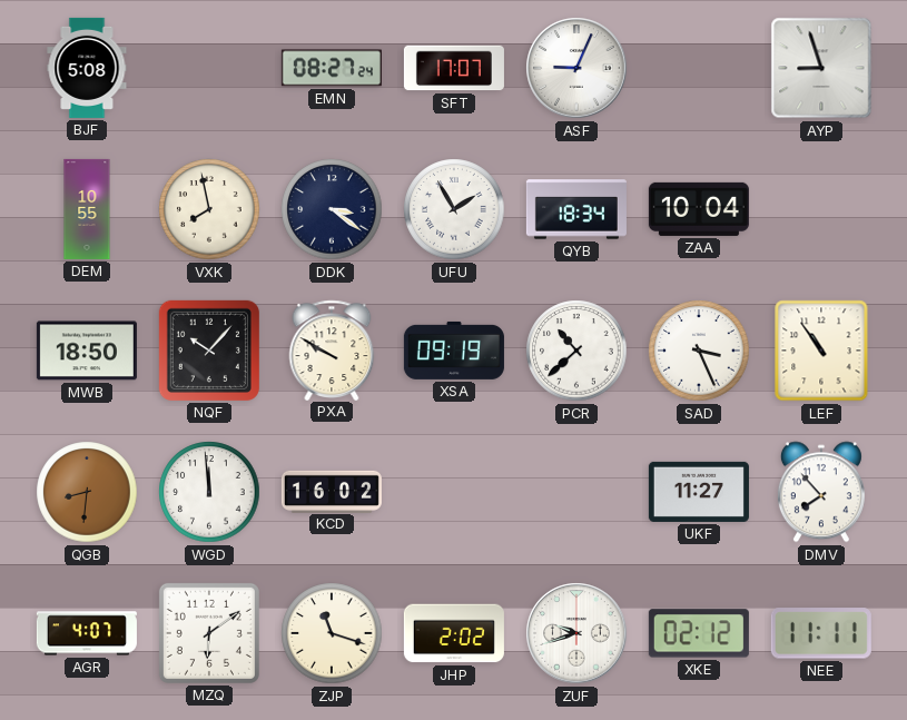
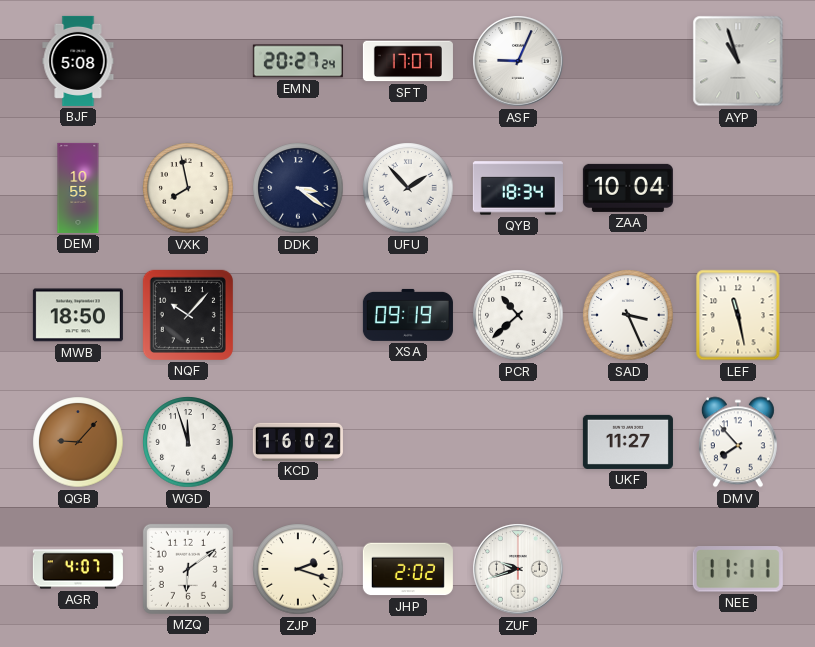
EMN: 08:27 -> 20:27 (298, 61)
AYP: 8:57 -> 10:57 (738, 61)
UFU: 1:55 -> 1:53 (408, 188)
PXA: 9:50 -> none (332, 349)
LEF: 10:54 -> 11:28 (738, 315)
QGB: 8:31 -> 9:07 (78, 442)
WGD: 11:59 -> 11:57 (188, 442)
ZJP: 11:18 -> 2:18 (298, 569)
XKE: 02:12 -> none (699, 633)
